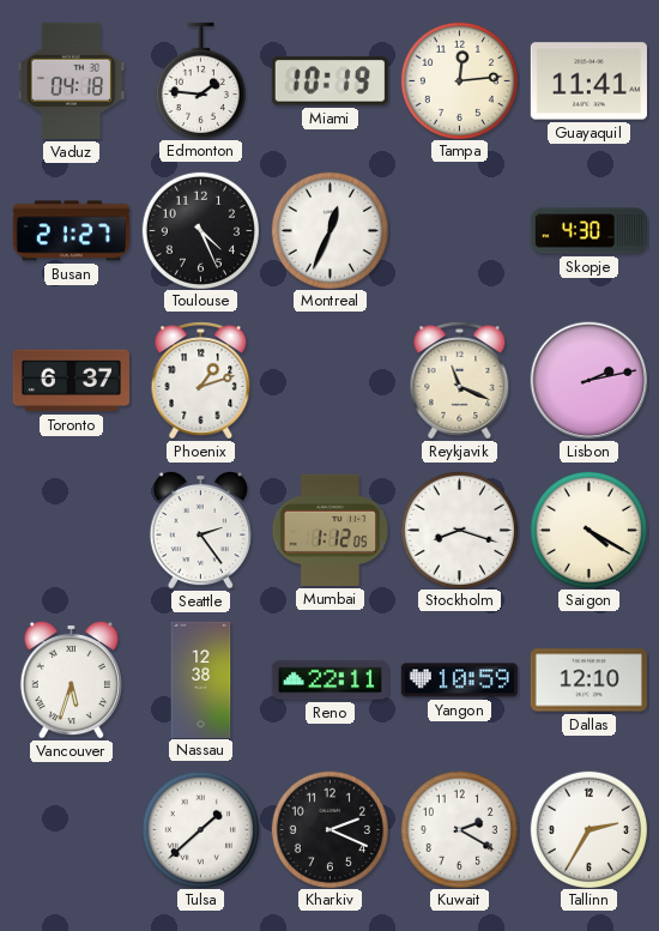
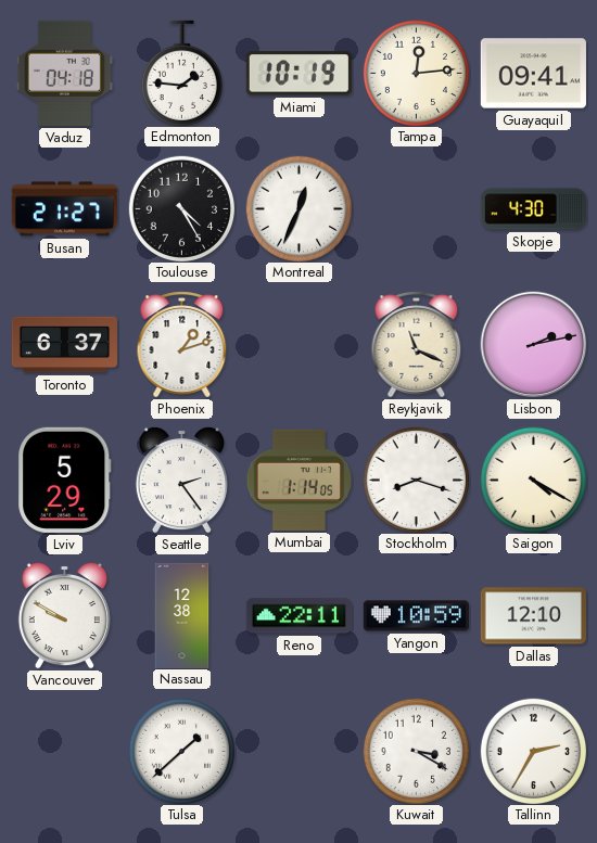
Guayaquil: 11:41 -> 09:41 (533, 74)
Toulouse: 4:26 -> 4:25 (181, 208)
Lviv: none -> 5:29 (65, 480)
Mumbai: 1:12 -> 1:14 (300, 480)
Vancouver: 5:33 -> 9:50 (64, 615)
Kharkiv: 2:19 -> none (329, 829)
Kuwait: 2:20 -> 3:20 (416, 751)
